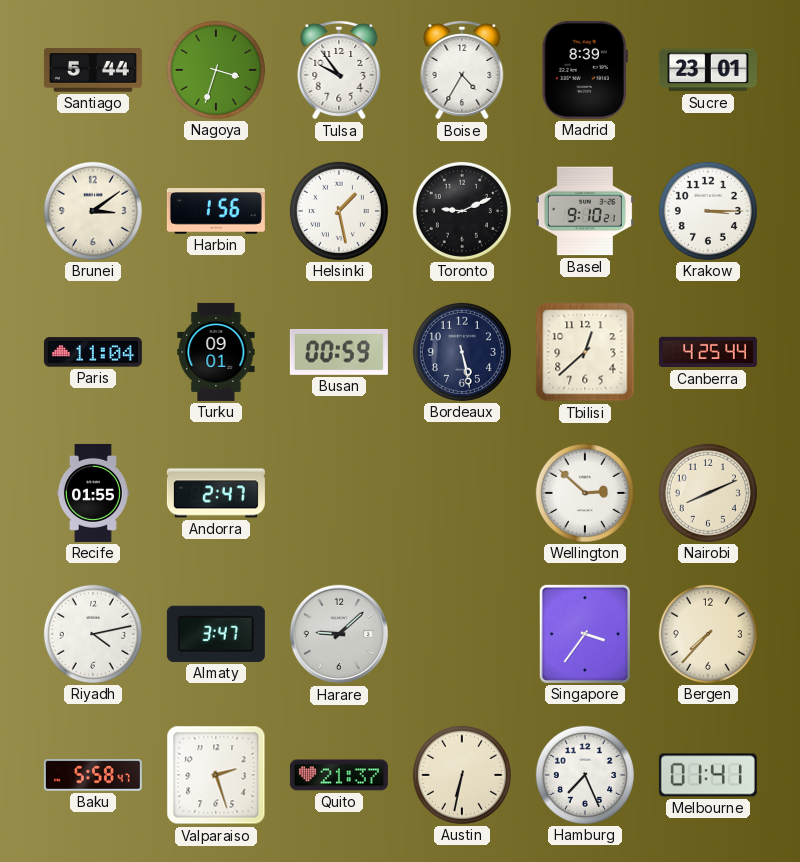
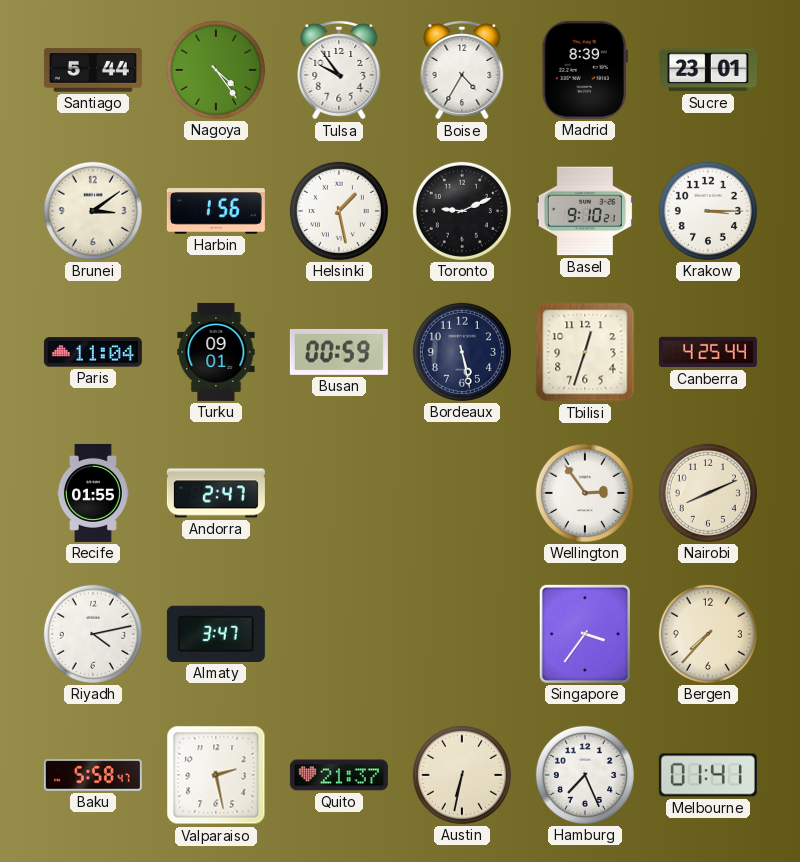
Nagoya: 3:33 -> 4:24 (216, 70)
Tbilisi: 12:38 -> 12:33 (585, 352)
Wellington: 2:52 -> 2:54 (585, 493)
Harare: 9:08 -> none (339, 634)
Valparaiso: 2:27 -> 2:28 (216, 775)
